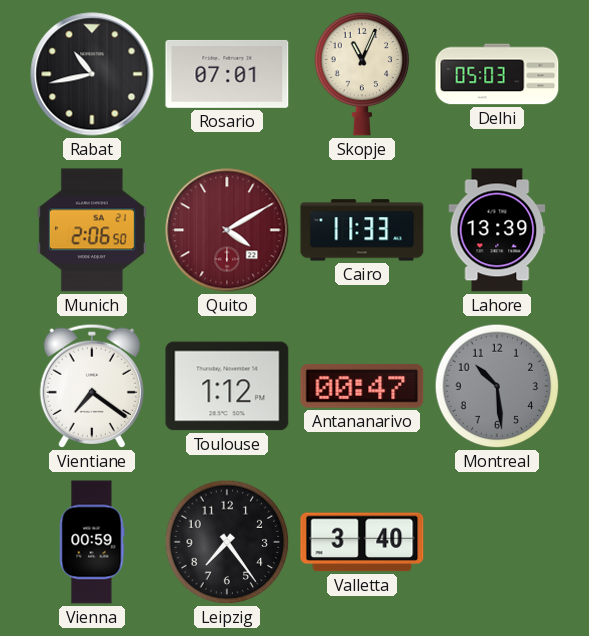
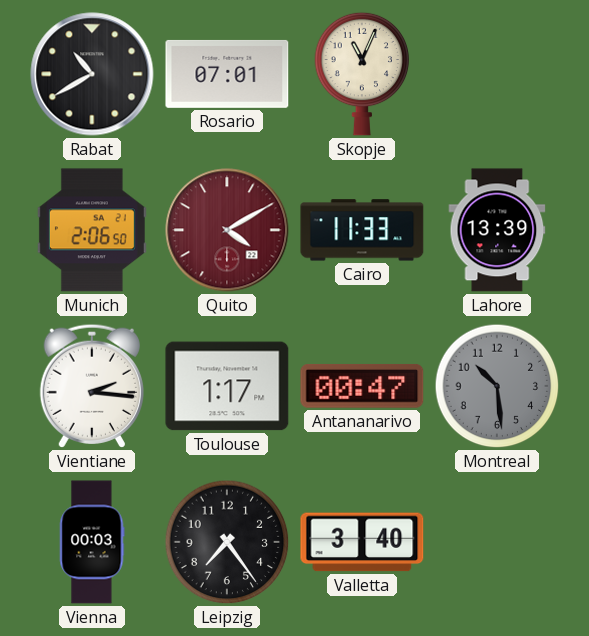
Rabat: 10:43 -> 10:40 (92, 74)
Delhi: 05:03 -> none (497, 74)
Vientiane: 7:21 -> 2:16 (91, 386)
Toulouse: 1:12 -> 1:17 (227, 386)
Vienna: 00:59 -> 00:03 (92, 542)
